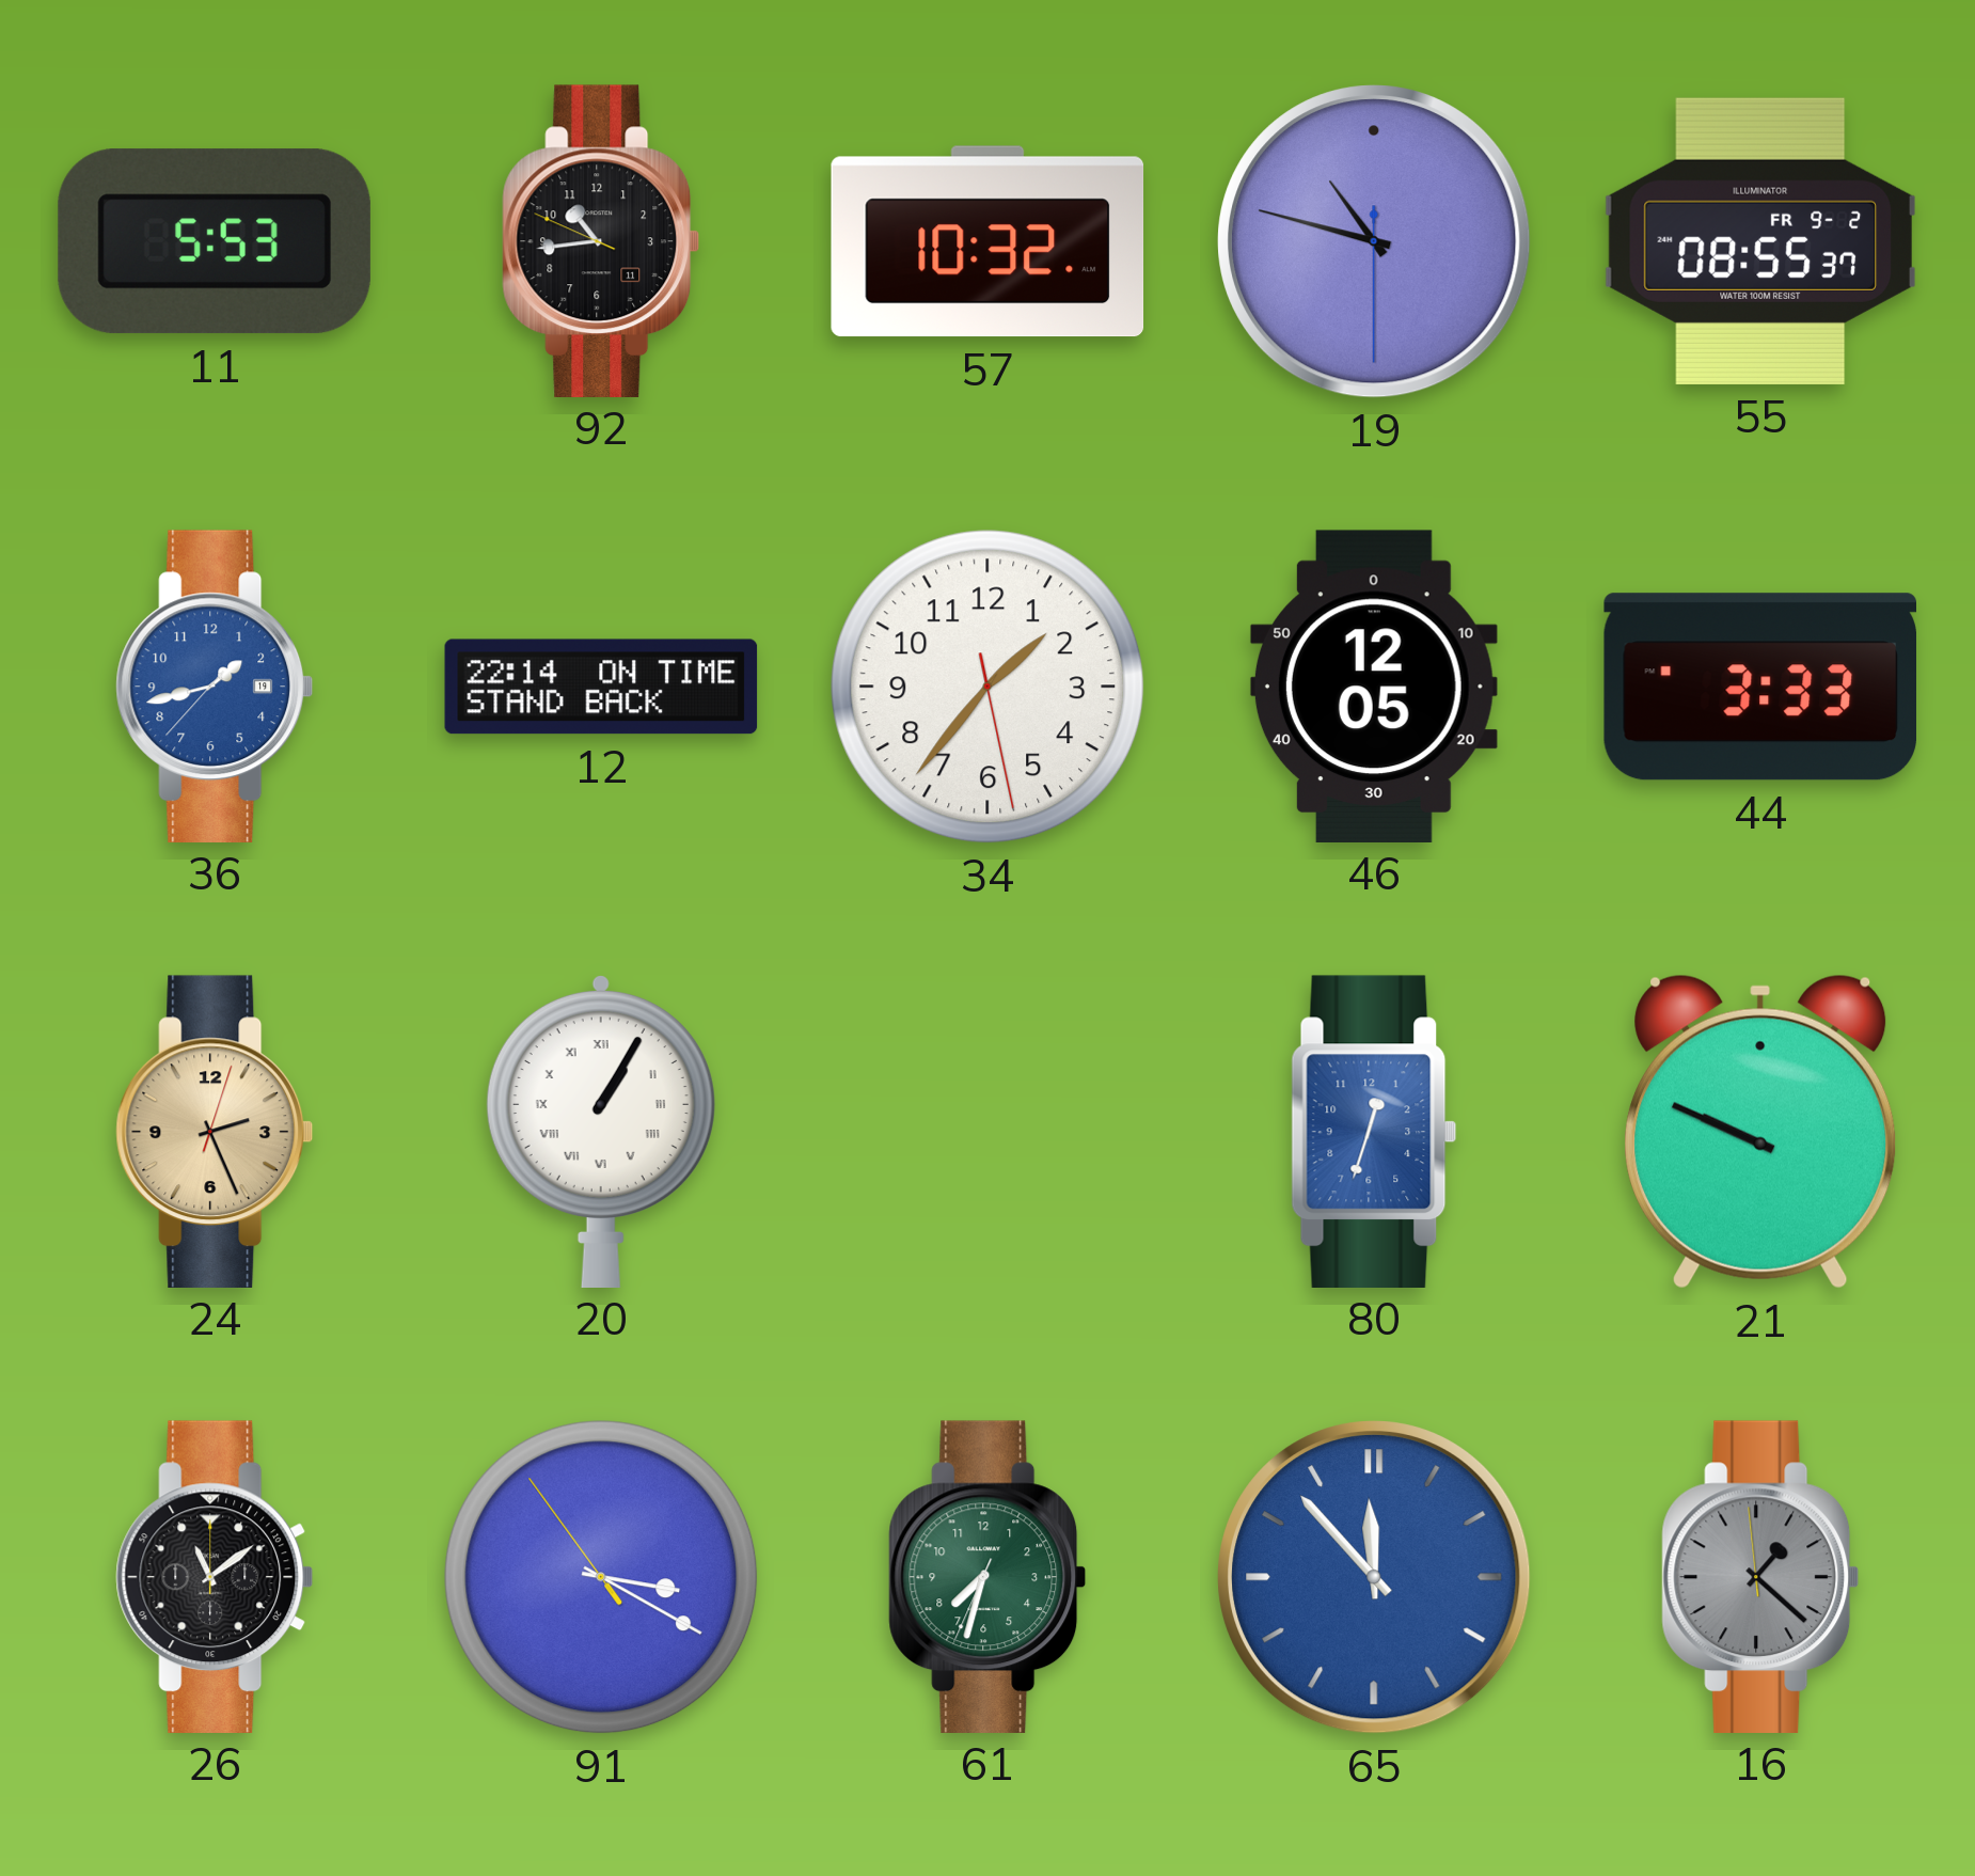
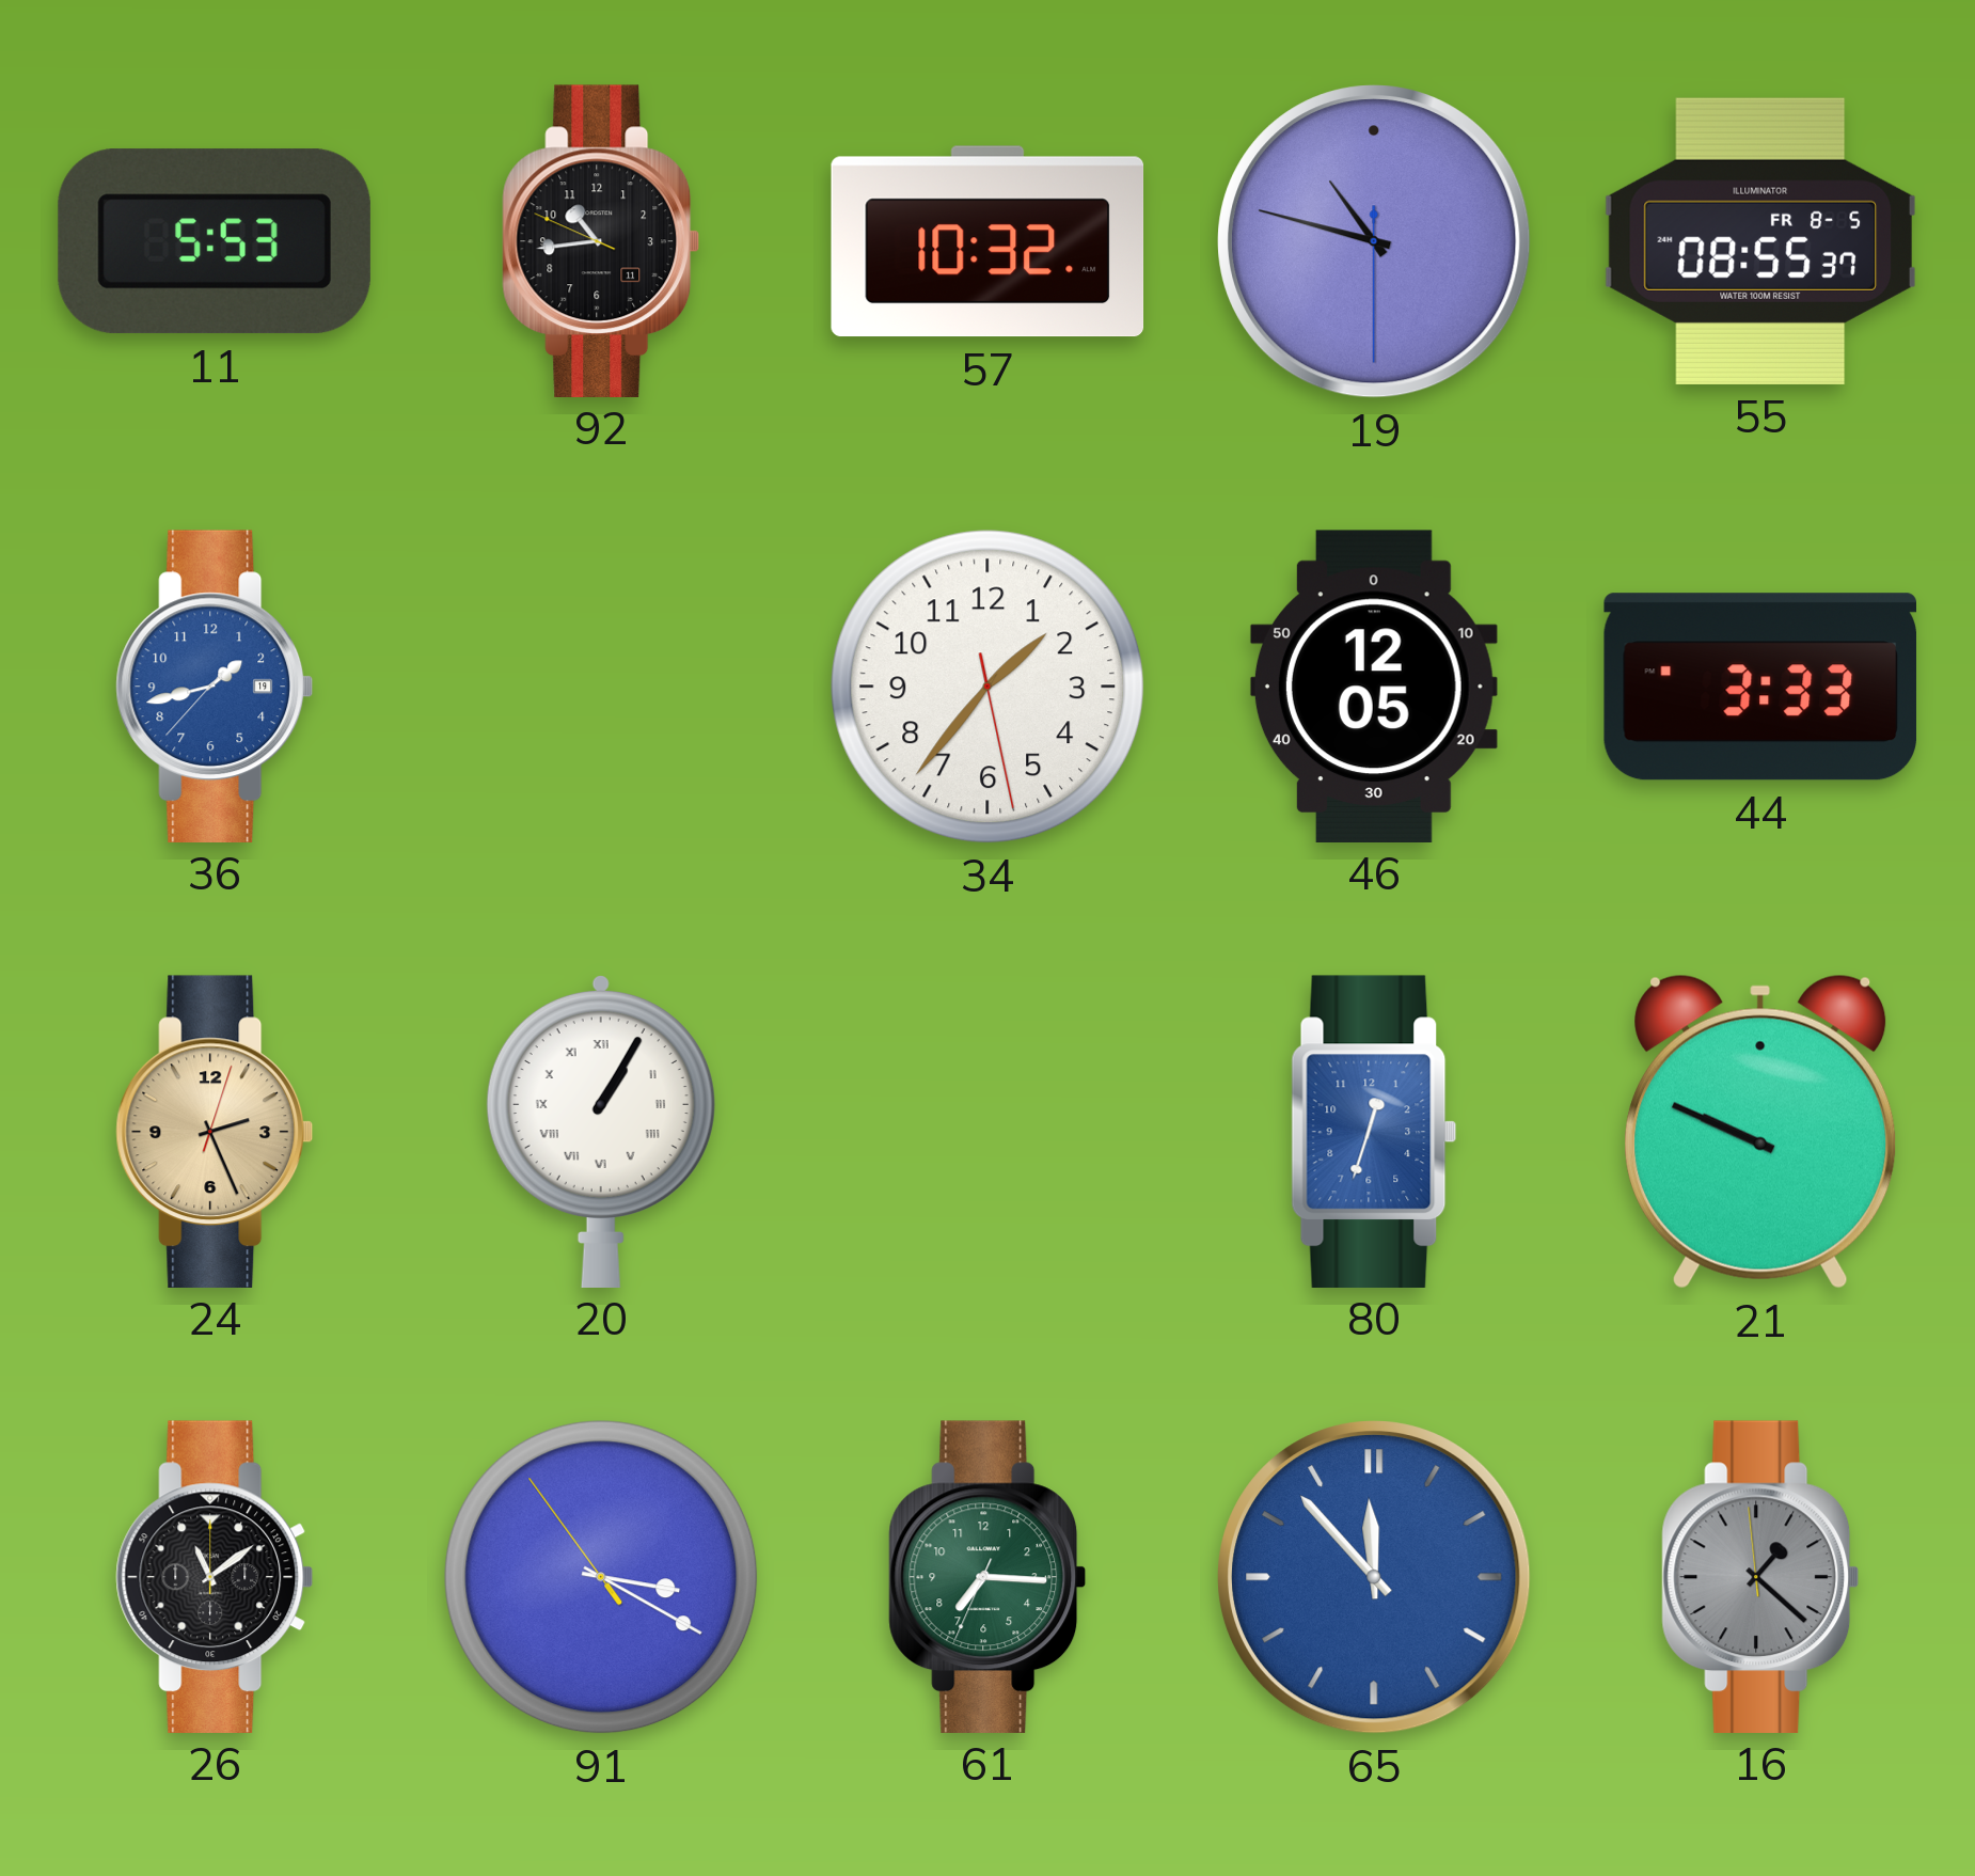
55 date: FR 9-2 -> FR 8-5 (1759, 241)
12: 22:14 -> none (601, 687)
61: 7:32 -> 7:15 (987, 1576)
